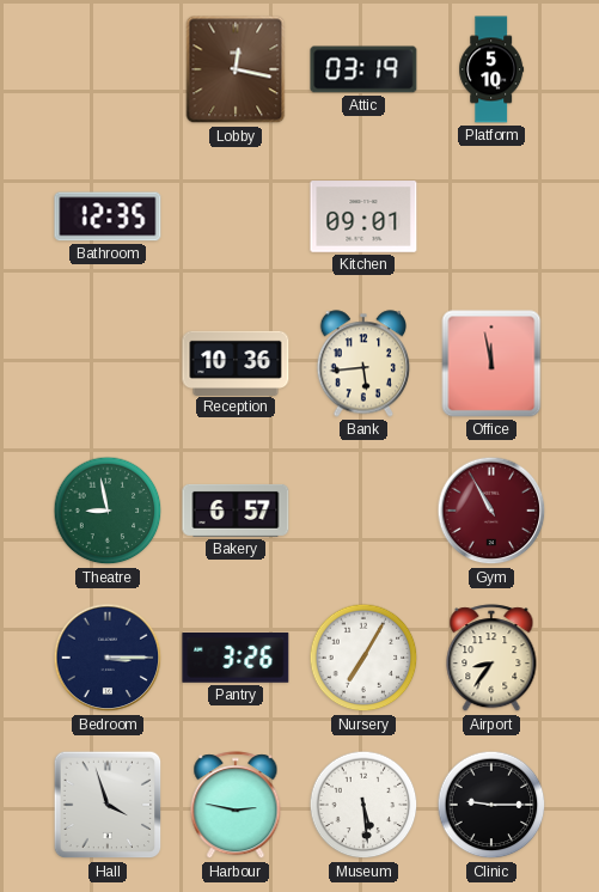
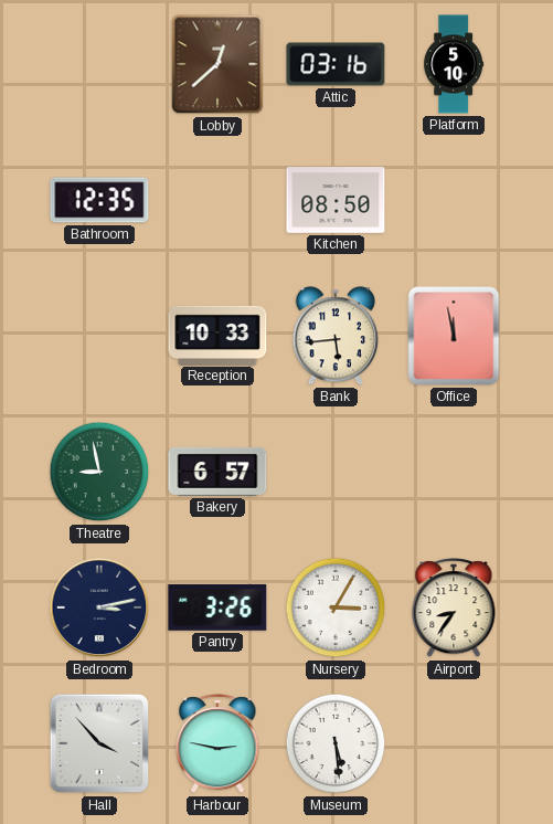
Lobby: 12:17 -> 12:38 (217, 64)
Attic: 03:19 -> 03:16 (336, 64)
Kitchen: 09:01 -> 08:50 (336, 200)
Reception: 10:36 -> 10:33 (217, 335)
Gym: 10:55 -> none (491, 511)
Bedroom: 3:15 -> 3:13 (99, 608)
Nursery: 7:05 -> 3:05 (336, 608)
Hall: 3:57 -> 3:53 (99, 743)
Clinic: 9:15 -> none (491, 805)
